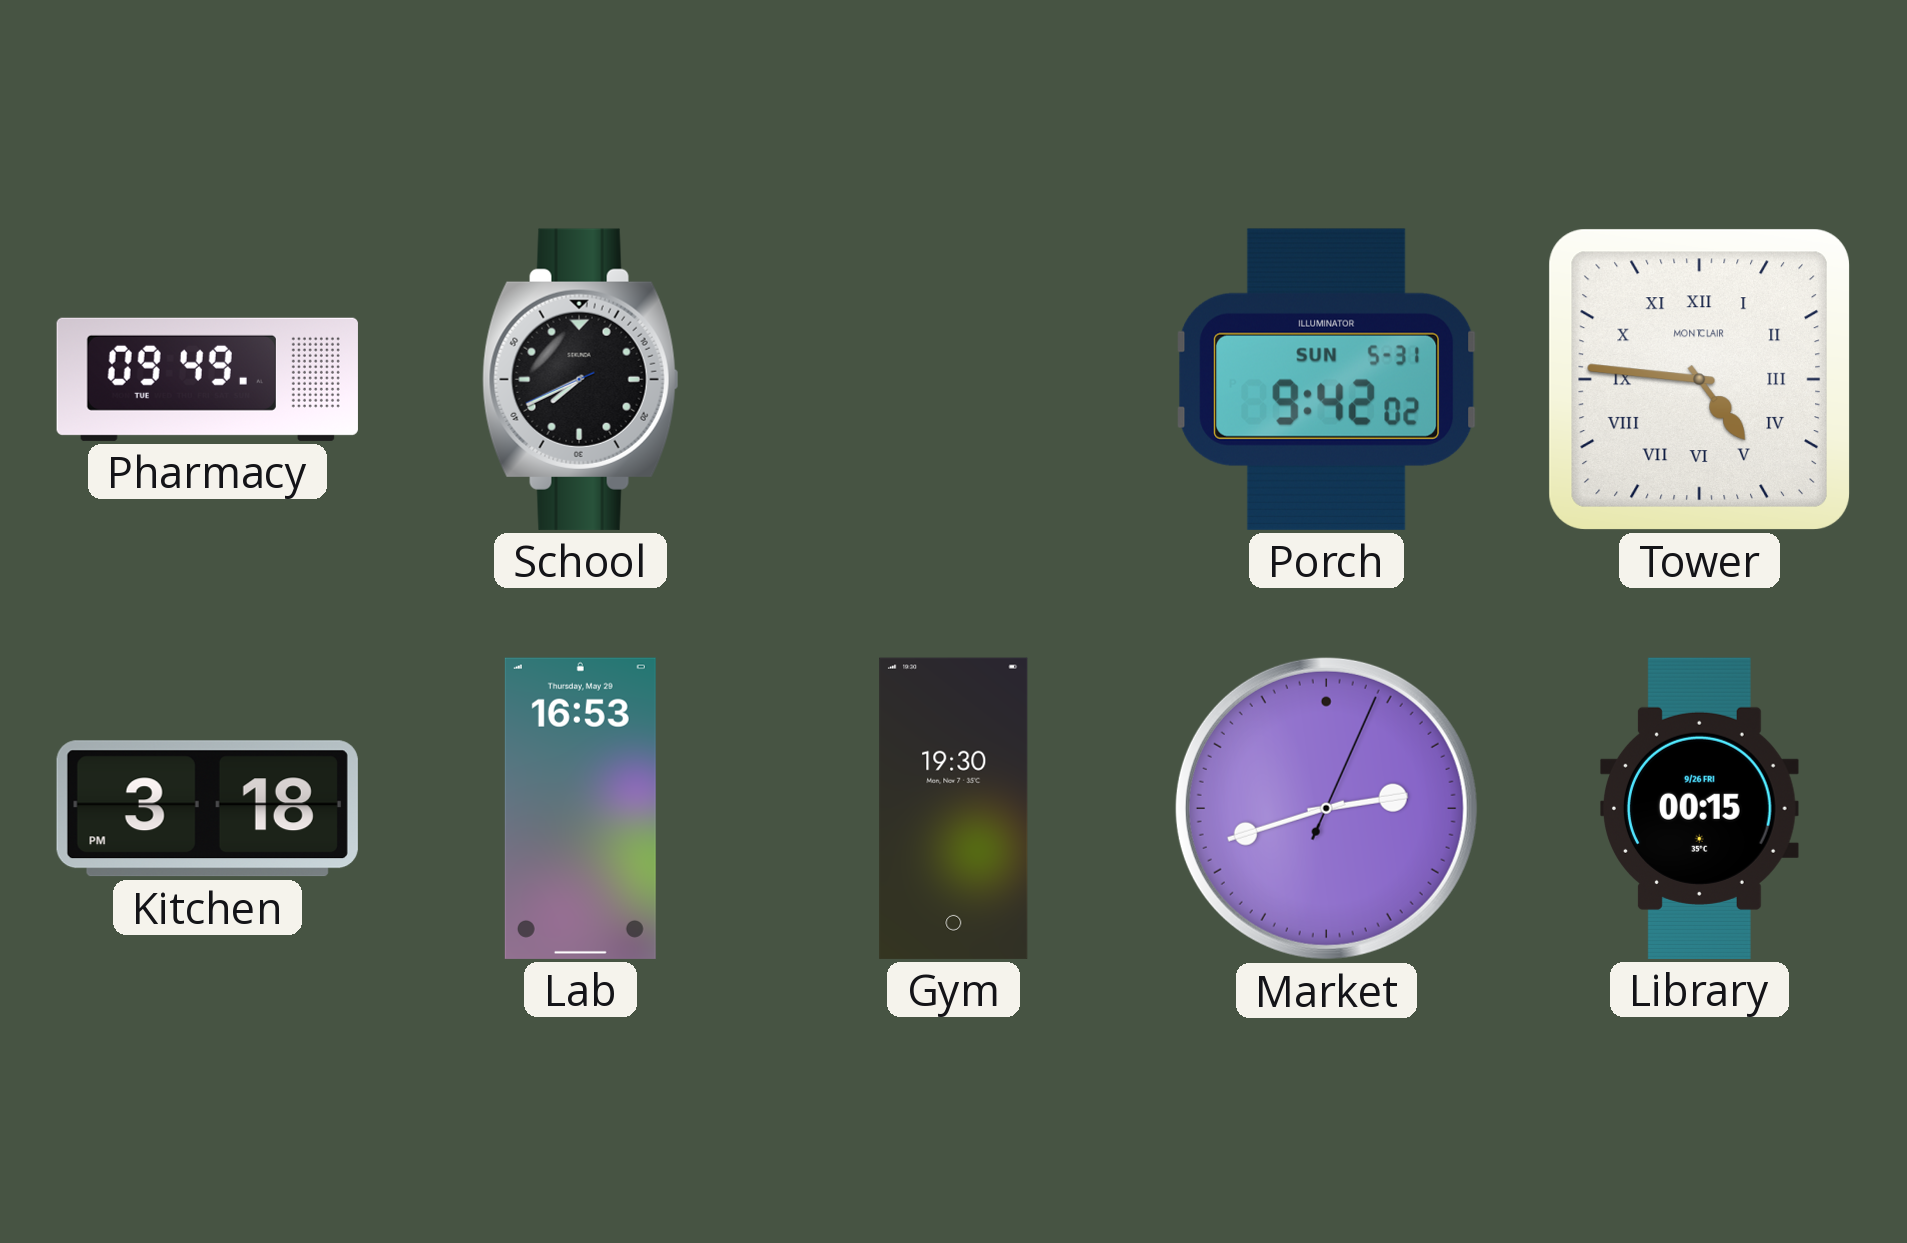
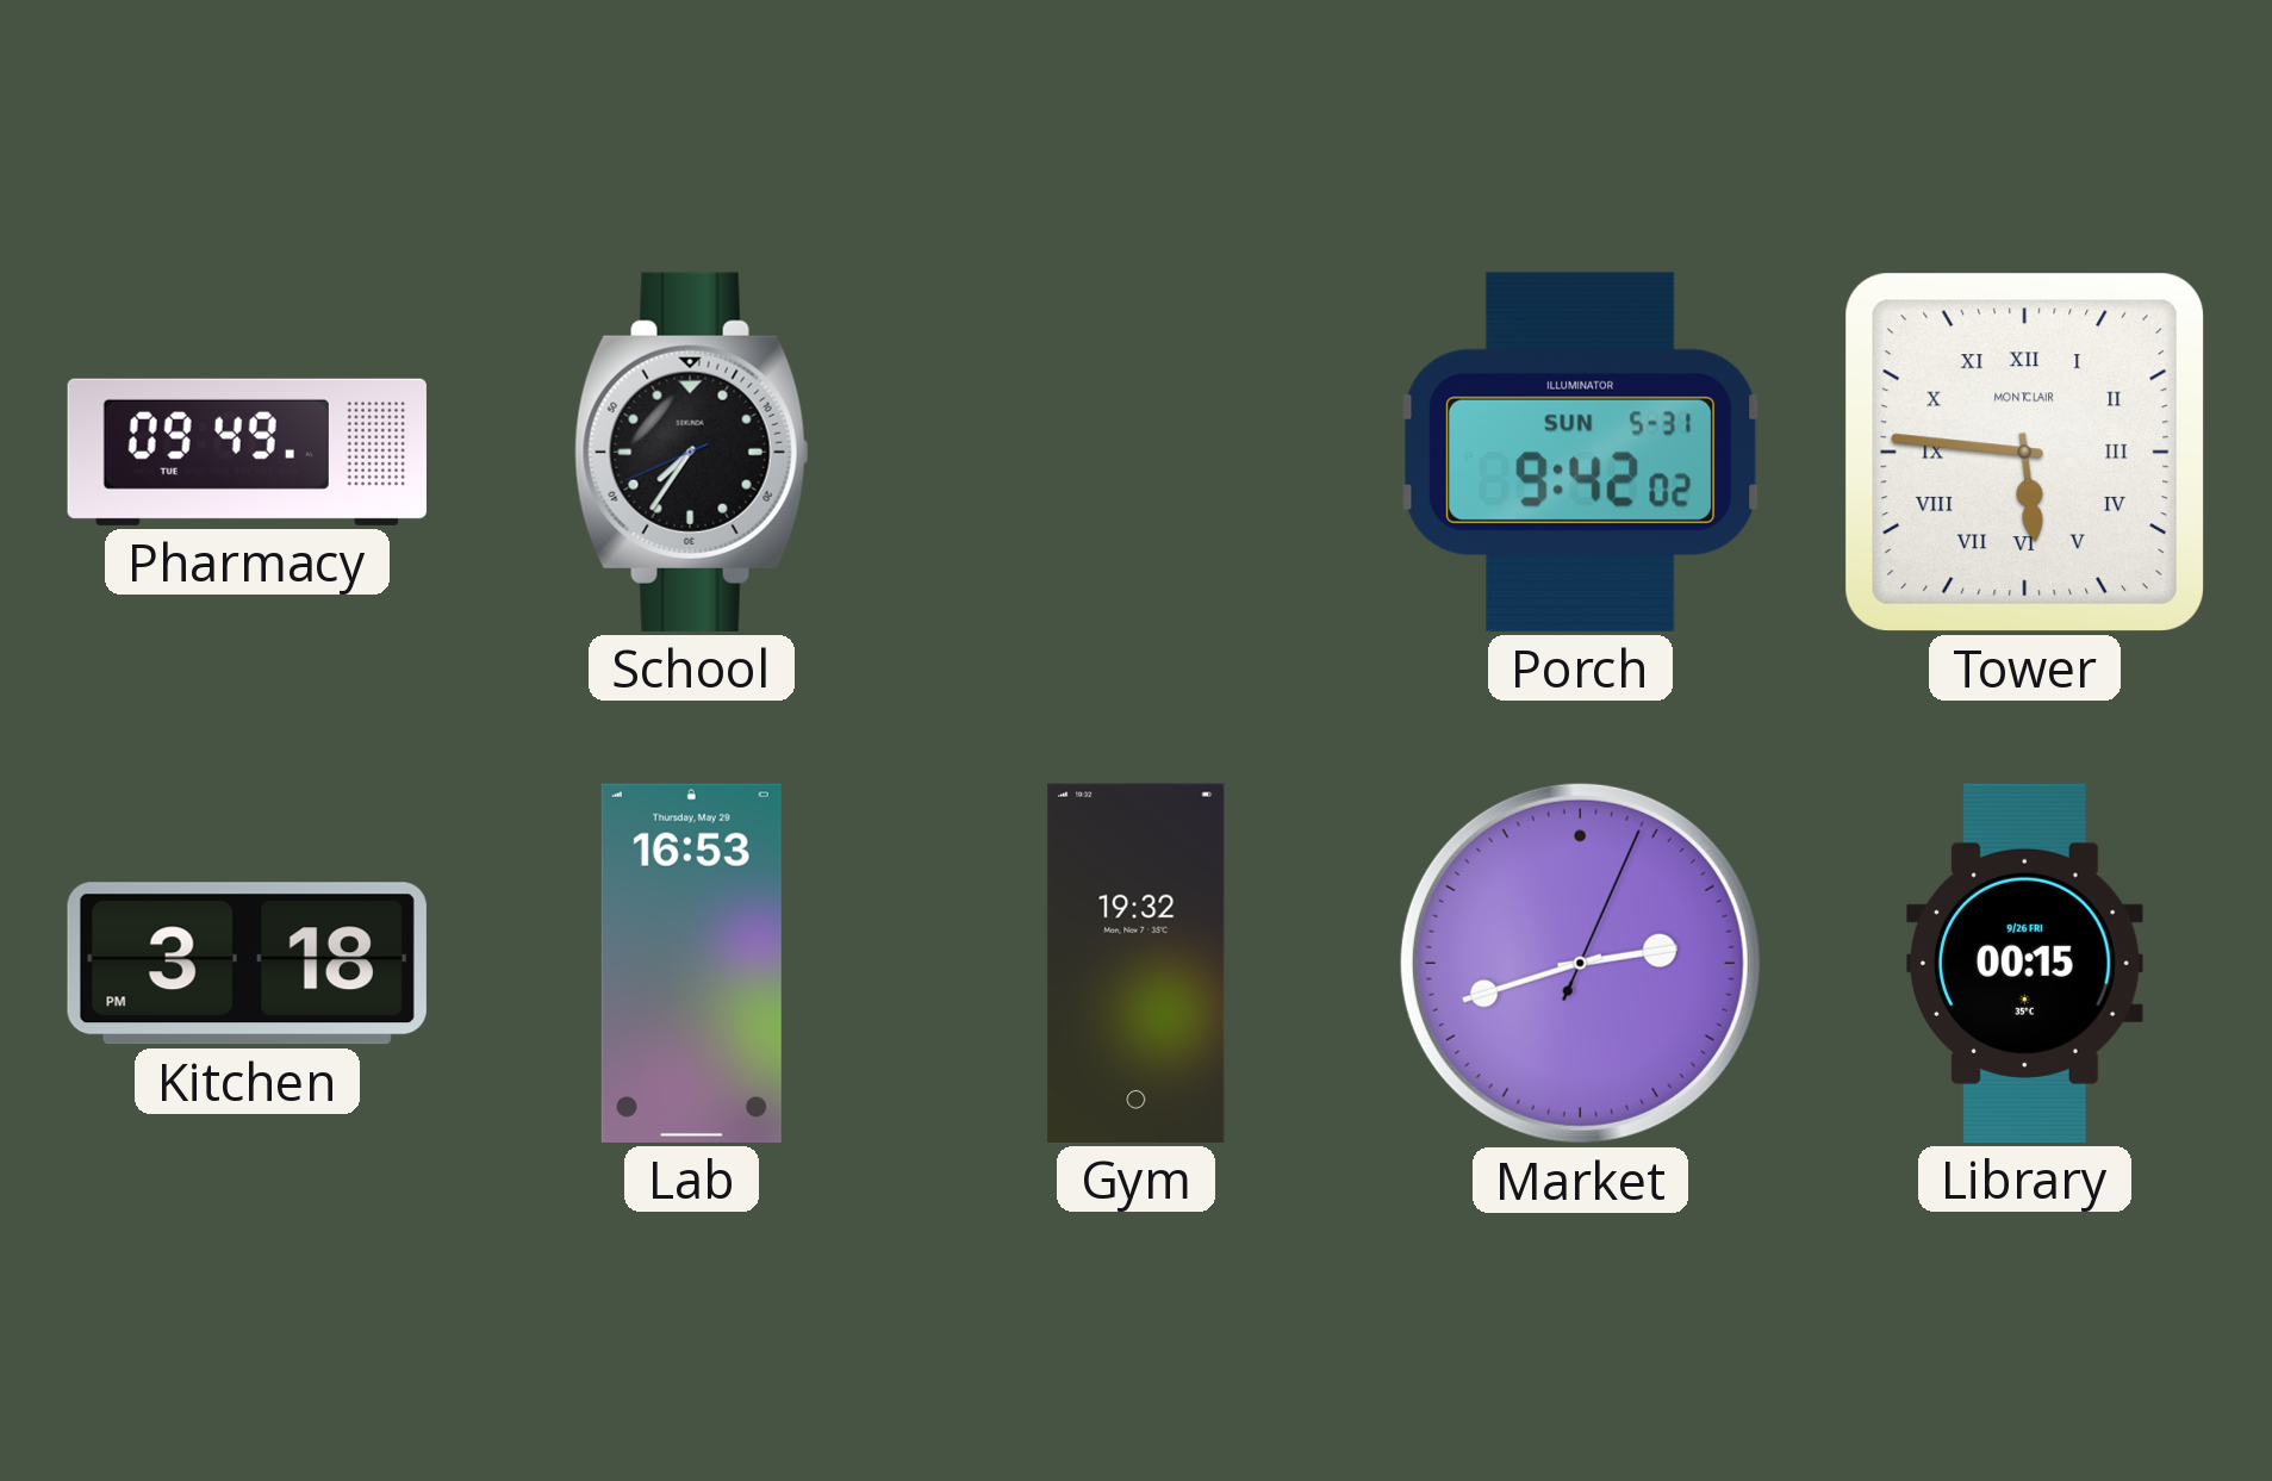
School: 7:40 -> 7:35 (692, 452)
Tower: 4:46 -> 5:46 (2024, 452)
Gym: 19:30 -> 19:32 (1137, 963)
